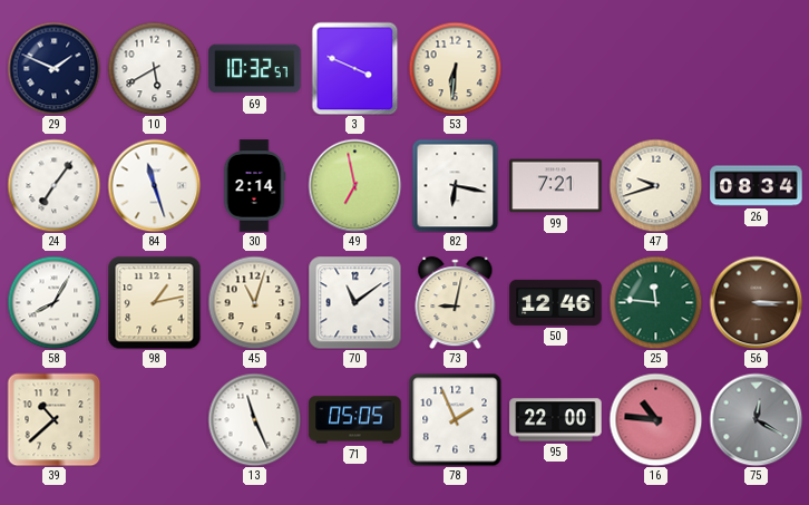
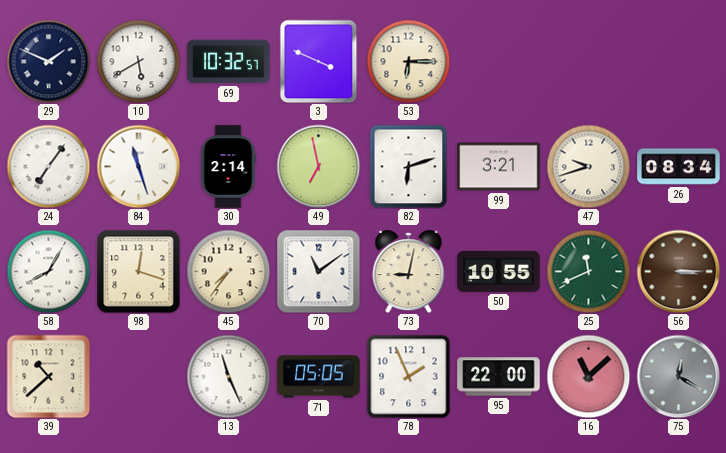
53: 6:31 -> 6:15 (408, 61)
82: 6:17 -> 6:12 (409, 166)
99: 7:21 -> 3:21 (499, 167)
98: 1:13 -> 12:18 (138, 271)
45: 11:03 -> 7:36 (228, 271)
50: 12:46 -> 10:55 (499, 271)
25: 11:46 -> 11:41 (588, 271)
16: 10:46 -> 11:08 (588, 376)
